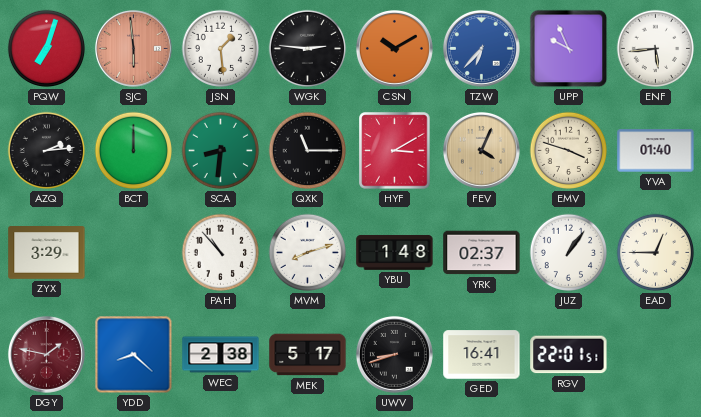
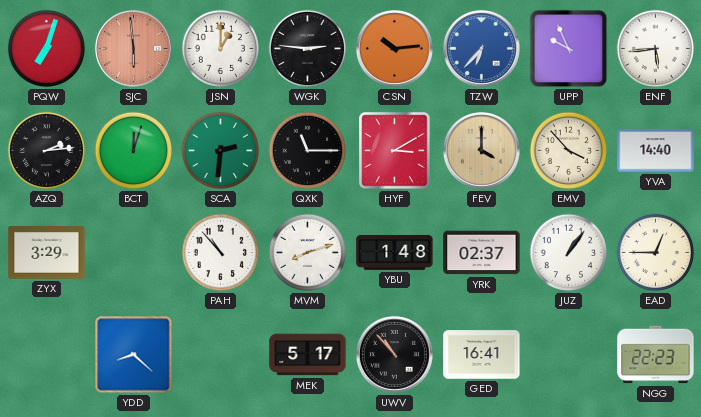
JSN: 1:29 -> 1:00 (221, 49)
CSN: 10:10 -> 10:14 (394, 48)
BCT: 12:00 -> 12:03 (134, 151)
SCA: 8:31 -> 2:31 (221, 151)
FEV: 4:04 -> 4:00 (481, 150)
EMV: 3:48 -> 3:53 (569, 151)
YVA: 01:40 -> 14:40 (656, 151)
DGY: 1:47 -> none (46, 354)
WEC: 2:38 -> none (221, 355)
UWV: 8:42 -> 10:53 (394, 354)
RGV: 22:01 -> none (569, 355)
NGG: none -> 22:23 (656, 355)
